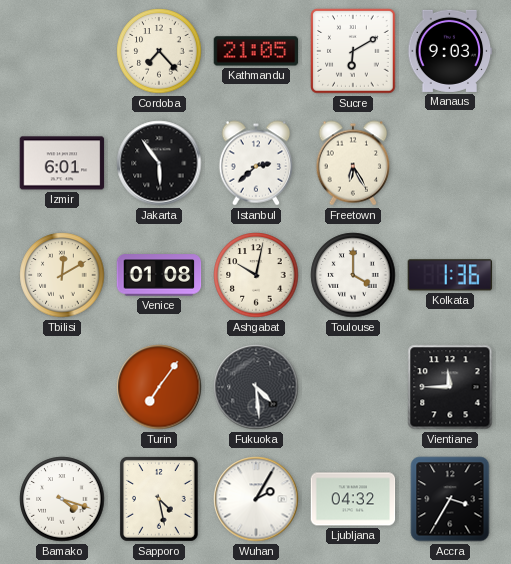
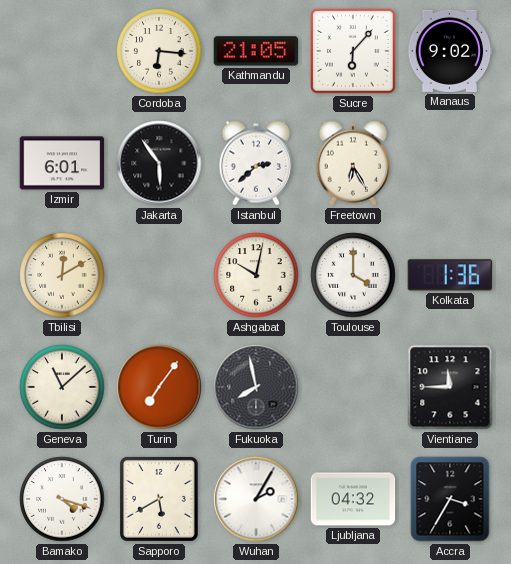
Cordoba: 7:23 -> 6:16 (159, 51)
Sucre: 6:10 -> 6:07 (353, 51)
Manaus: 9:03 -> 9:02 (450, 51)
Venice: 01:08 -> none (159, 275)
Geneva: none -> 11:08 (62, 387)
Fukuoka: 4:29 -> 7:58 (256, 387)
Sapporo: 4:28 -> 5:40 (159, 500)
